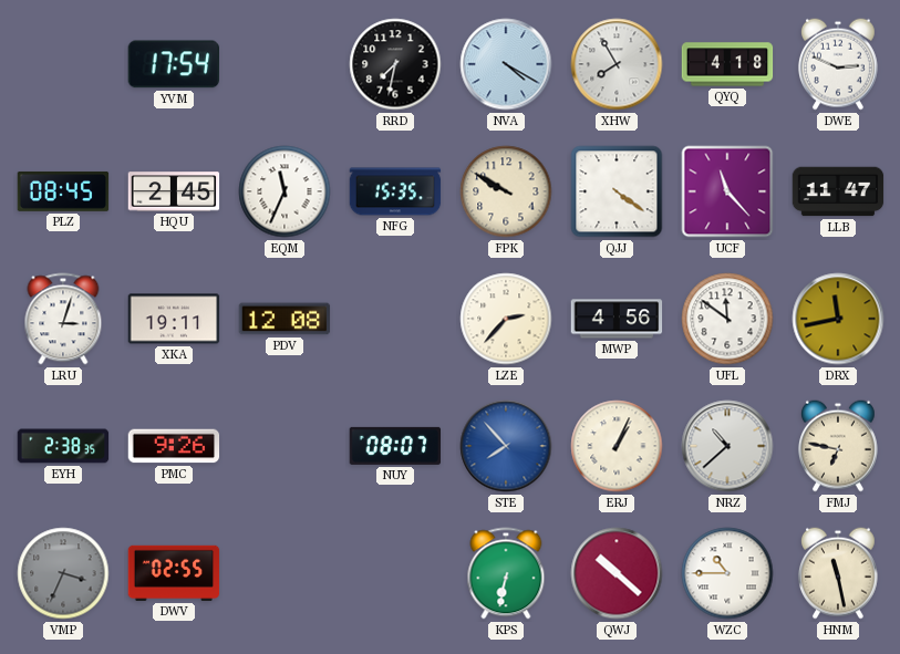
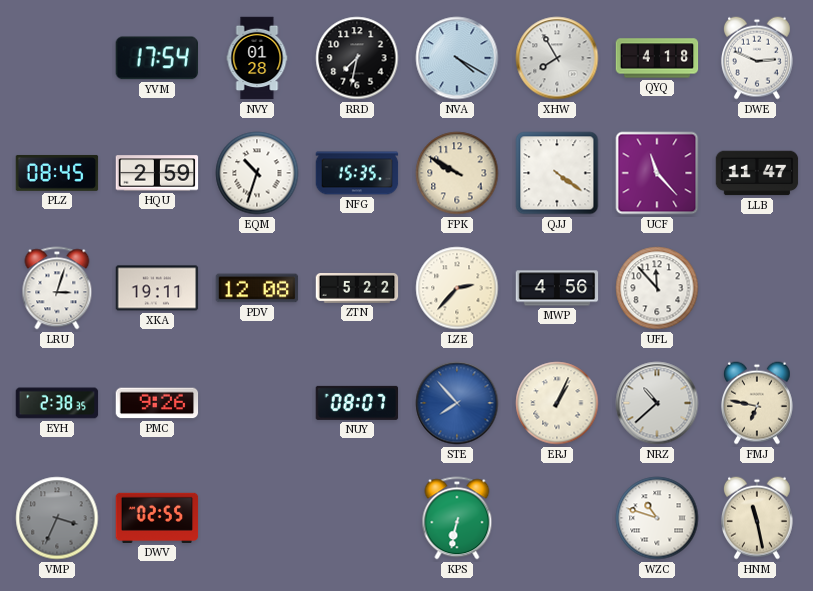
NVY: none -> 01:28 (257, 58)
HQU: 2:45 -> 2:59 (157, 173)
EQM: 11:34 -> 10:33 (257, 173)
ZTN: none -> 5:22 (357, 289)
UFL: 11:51 -> 11:53 (657, 288)
DRX: 11:43 -> none (838, 319)
QWJ: 10:22 -> none (617, 573)
WZC: 10:45 -> 10:48 (657, 518)
